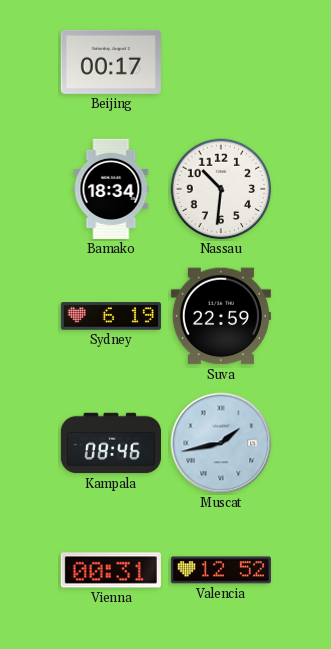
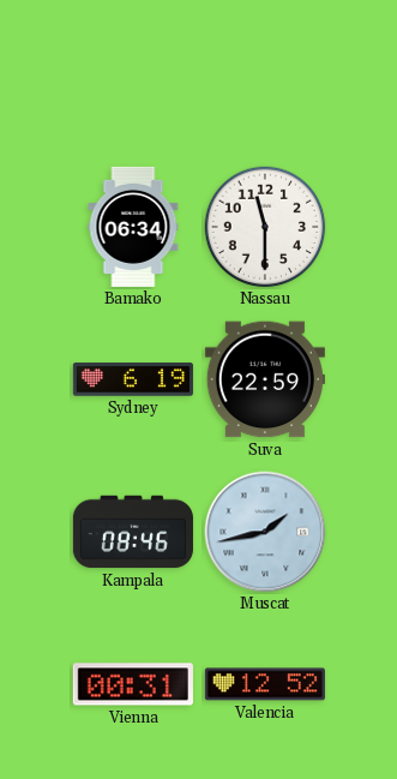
Beijing: 00:17 -> none (111, 62)
Bamako: 18:34 -> 06:34 (133, 227)
Nassau: 10:31 -> 11:30 (265, 227)
